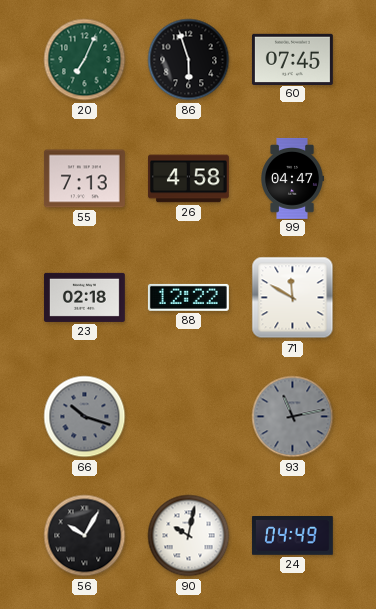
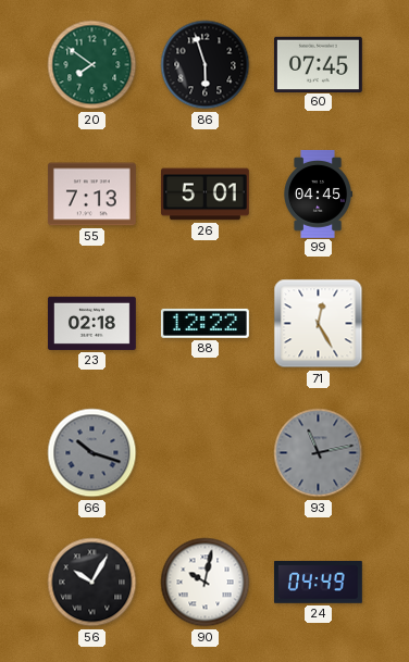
20: 7:04 -> 7:51 (92, 65)
26: 4:58 -> 5:01 (205, 195)
99: 04:47 -> 04:45 (318, 193)
71: 11:50 -> 12:25 (319, 324)
